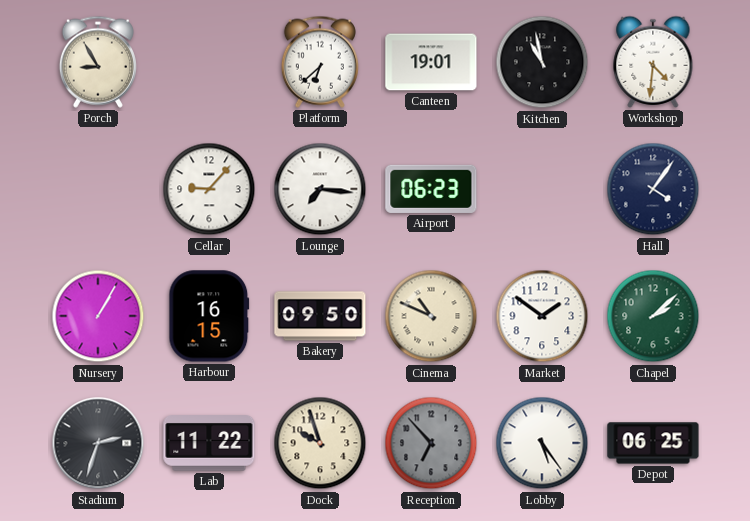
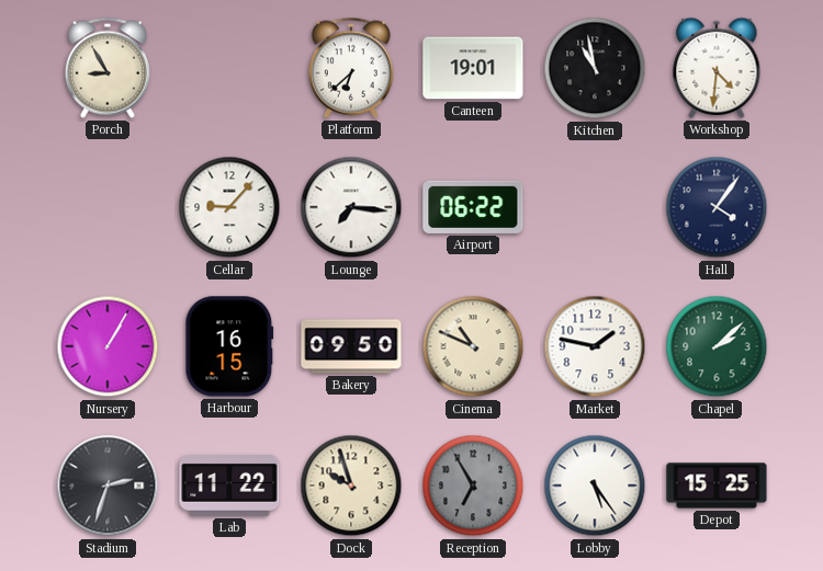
Airport: 06:23 -> 06:22 (473, 207)
Market: 1:51 -> 1:47 (595, 346)
Reception: 6:53 -> 6:55 (473, 486)
Depot: 06:25 -> 15:25 (717, 486)
